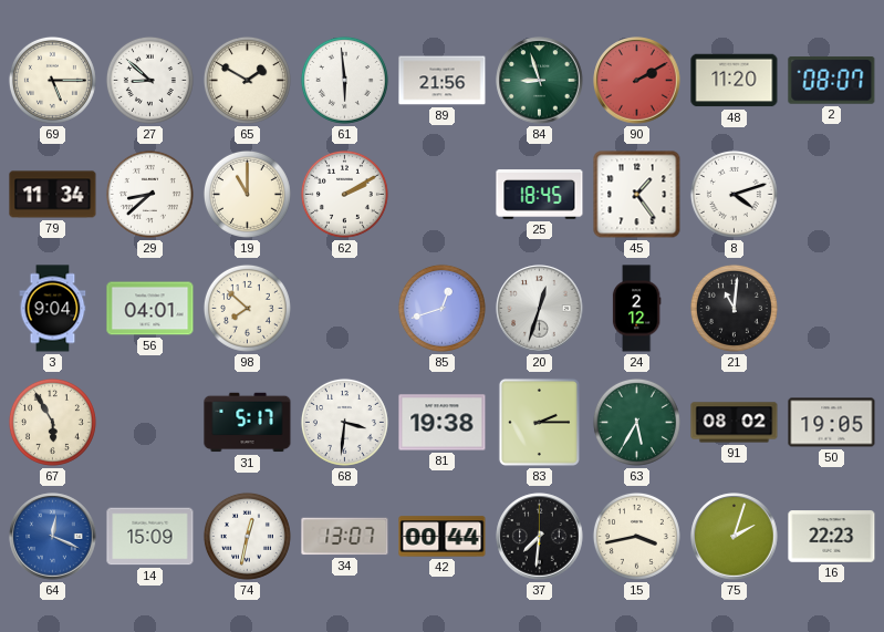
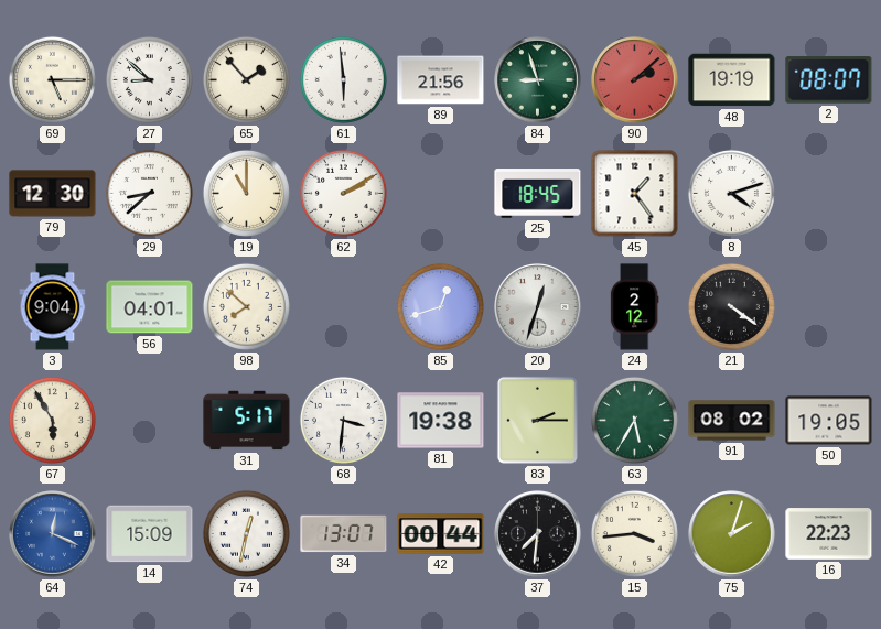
65: 1:50 -> 1:53 (246, 79)
90: 2:10 -> 2:08 (635, 80)
48: 11:20 -> 19:19 (732, 80)
79: 11:34 -> 12:30 (53, 194)
21: 11:01 -> 4:21 (731, 306)
15: 3:43 -> 3:44 (634, 533)
